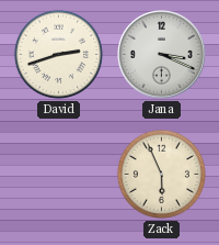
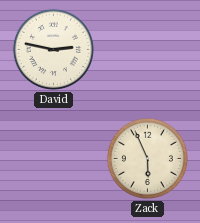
David: 2:42 -> 2:47 (53, 49)
Jana: 3:19 -> none (162, 55)
